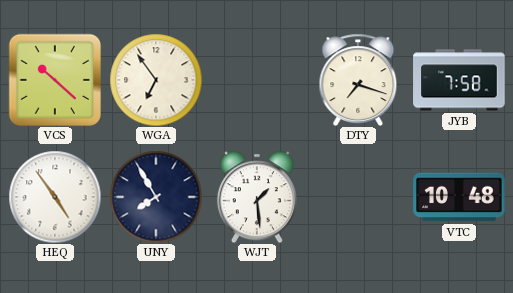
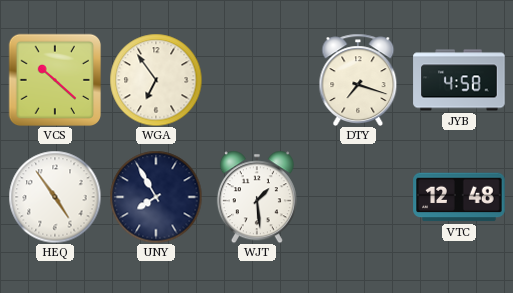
JYB: 7:58 -> 4:58 (459, 80)
VTC: 10:48 -> 12:48 (459, 197)
